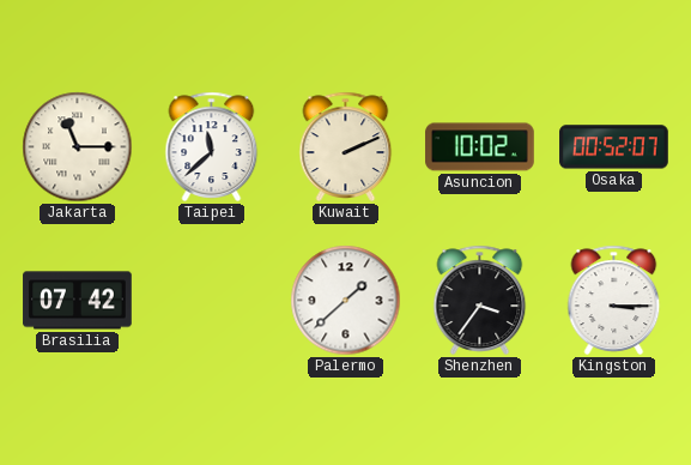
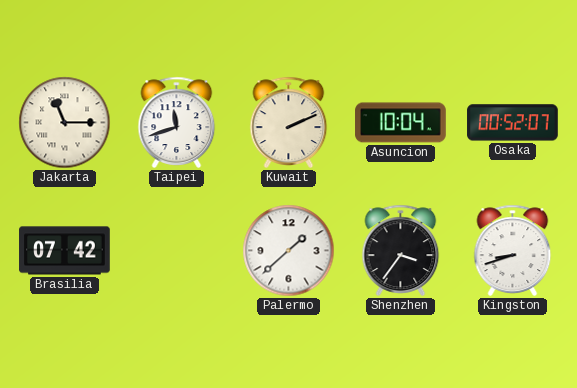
Taipei: 11:38 -> 11:42 (177, 122)
Asuncion: 10:02 -> 10:04 (401, 123)
Kingston: 3:15 -> 8:42 (513, 250)
